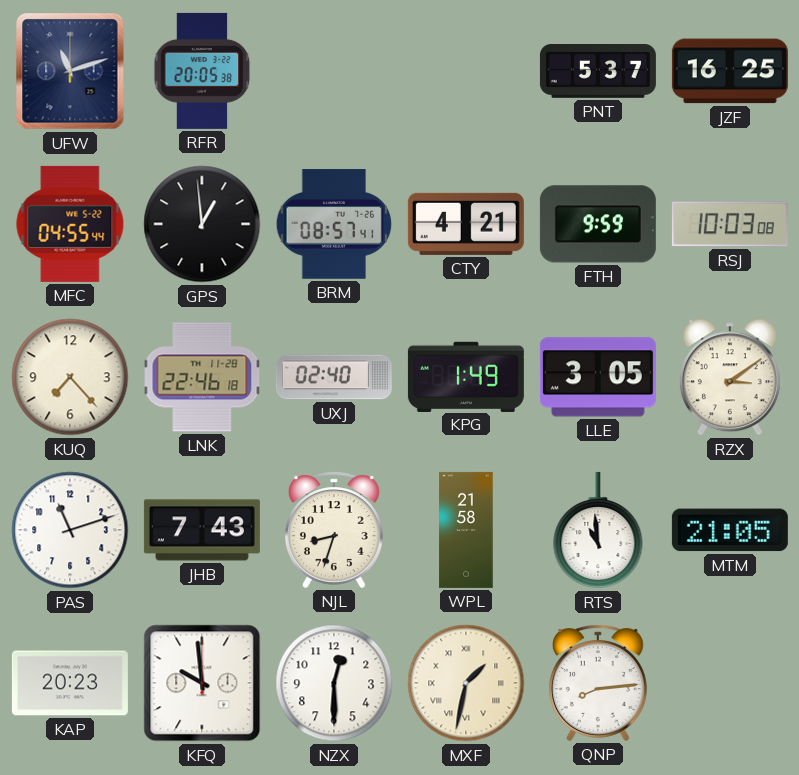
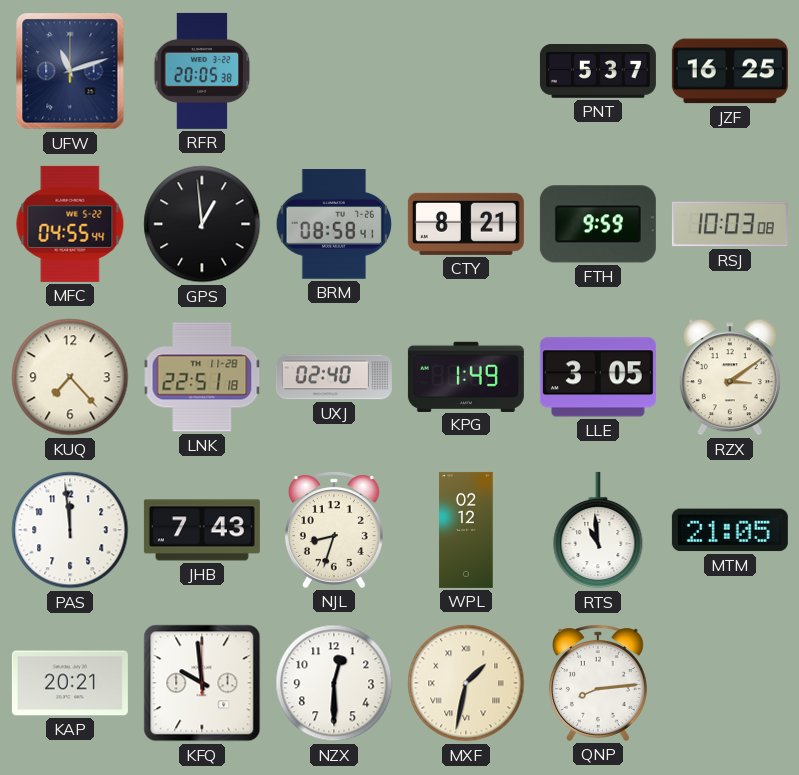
BRM: 08:57 -> 08:58 (334, 224)
CTY: 4:21 -> 8:21 (466, 224)
LNK: 22:46 -> 22:51 (202, 377)
PAS: 11:12 -> 11:59 (70, 530)
WPL: 21:58 -> 02:12 (466, 530)
KAP: 20:23 -> 20:21 (70, 683)
